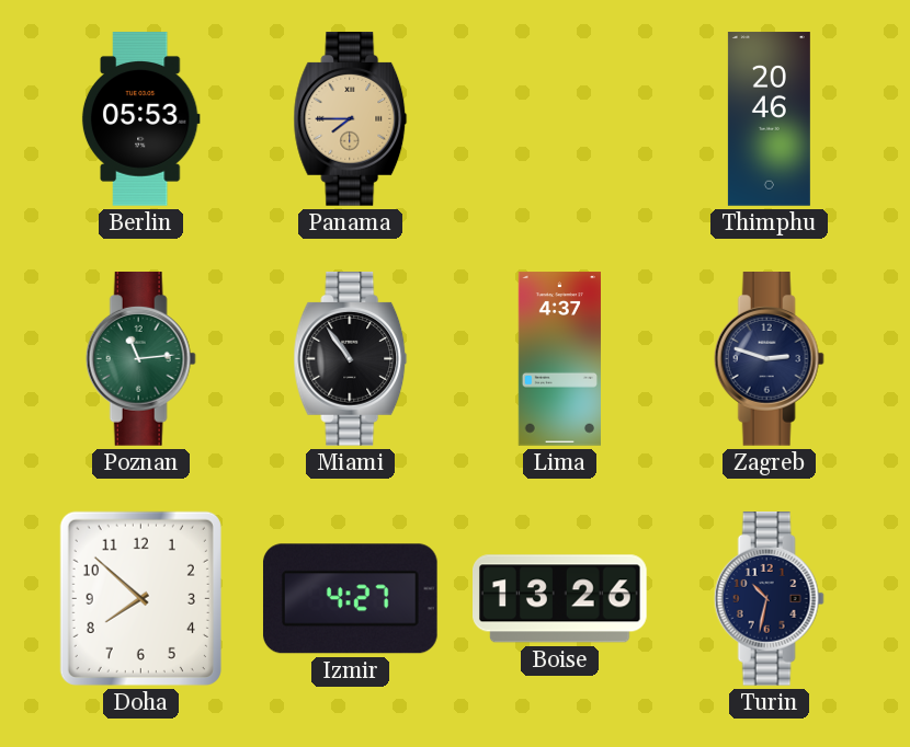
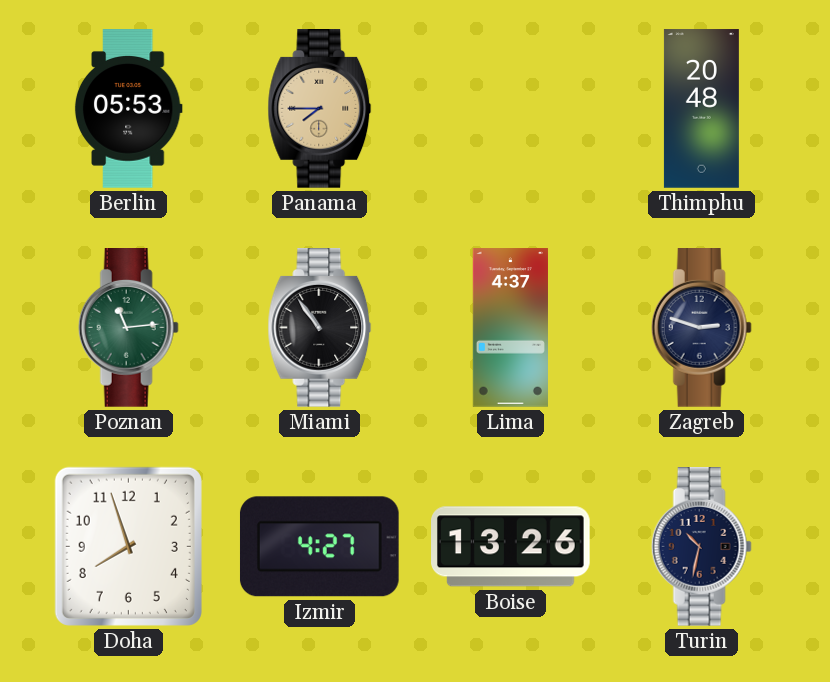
Thimphu: 20:46 -> 20:48 (701, 109)
Doha: 7:52 -> 7:57 (128, 546)
